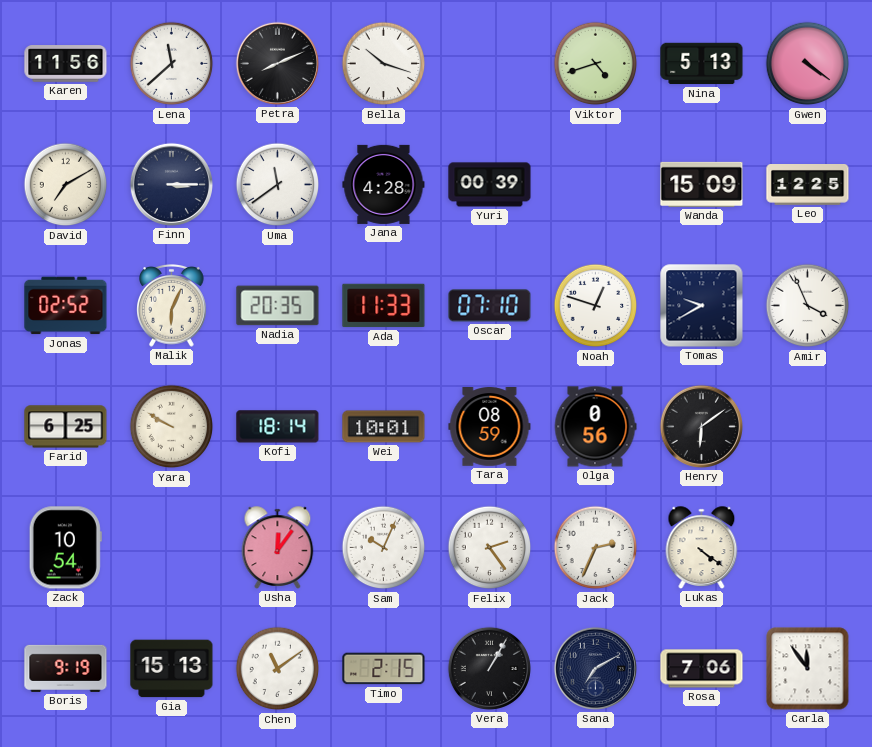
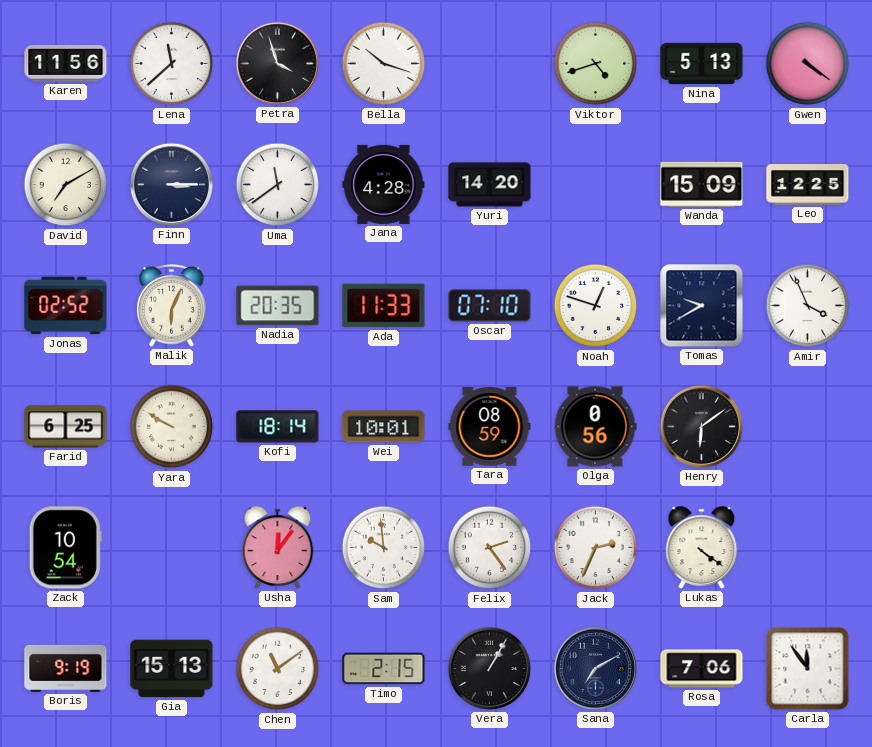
Petra: 8:11 -> 3:57 (277, 63)
Yuri: 00:39 -> 14:20 (490, 185)
Sam: 10:04 -> 9:59 (384, 548)
